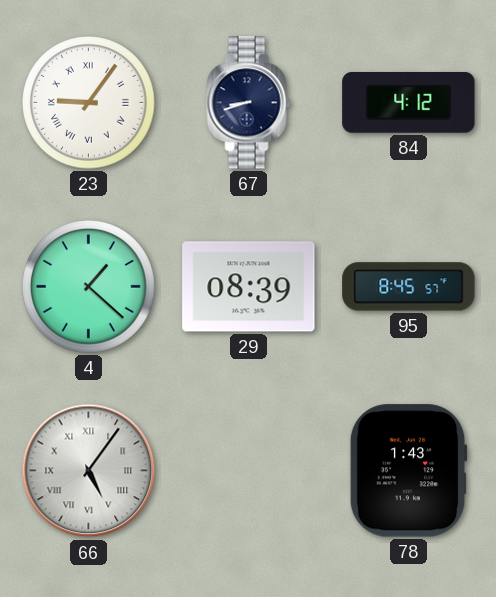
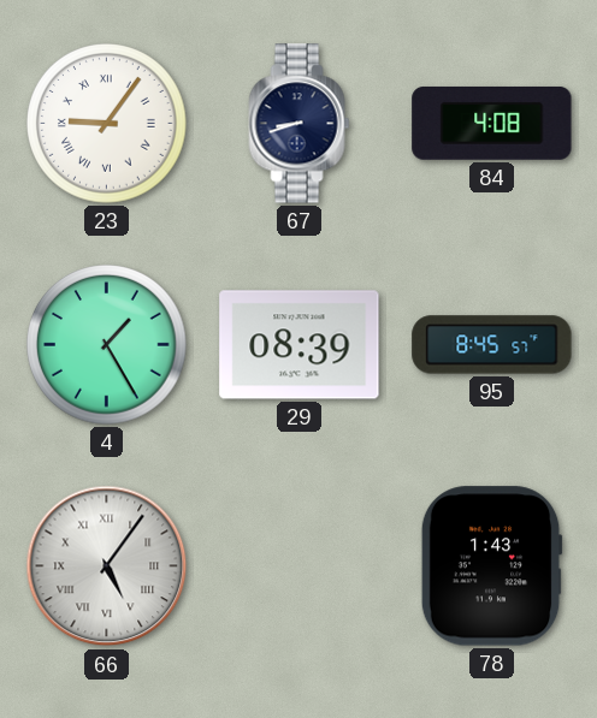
84: 4:12 -> 4:08 (492, 123)
4: 1:22 -> 1:25 (107, 345)
